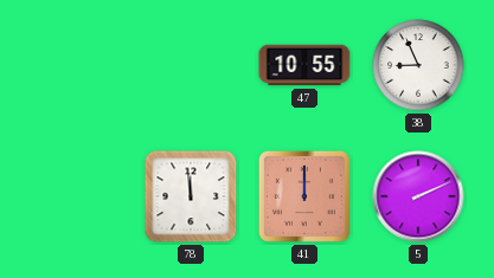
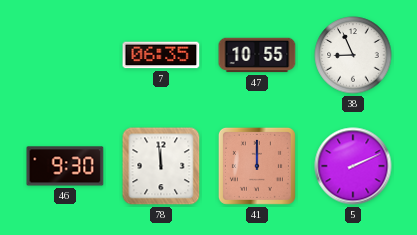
7: none -> 06:35 (161, 55)
46: none -> 9:30 (65, 166)
